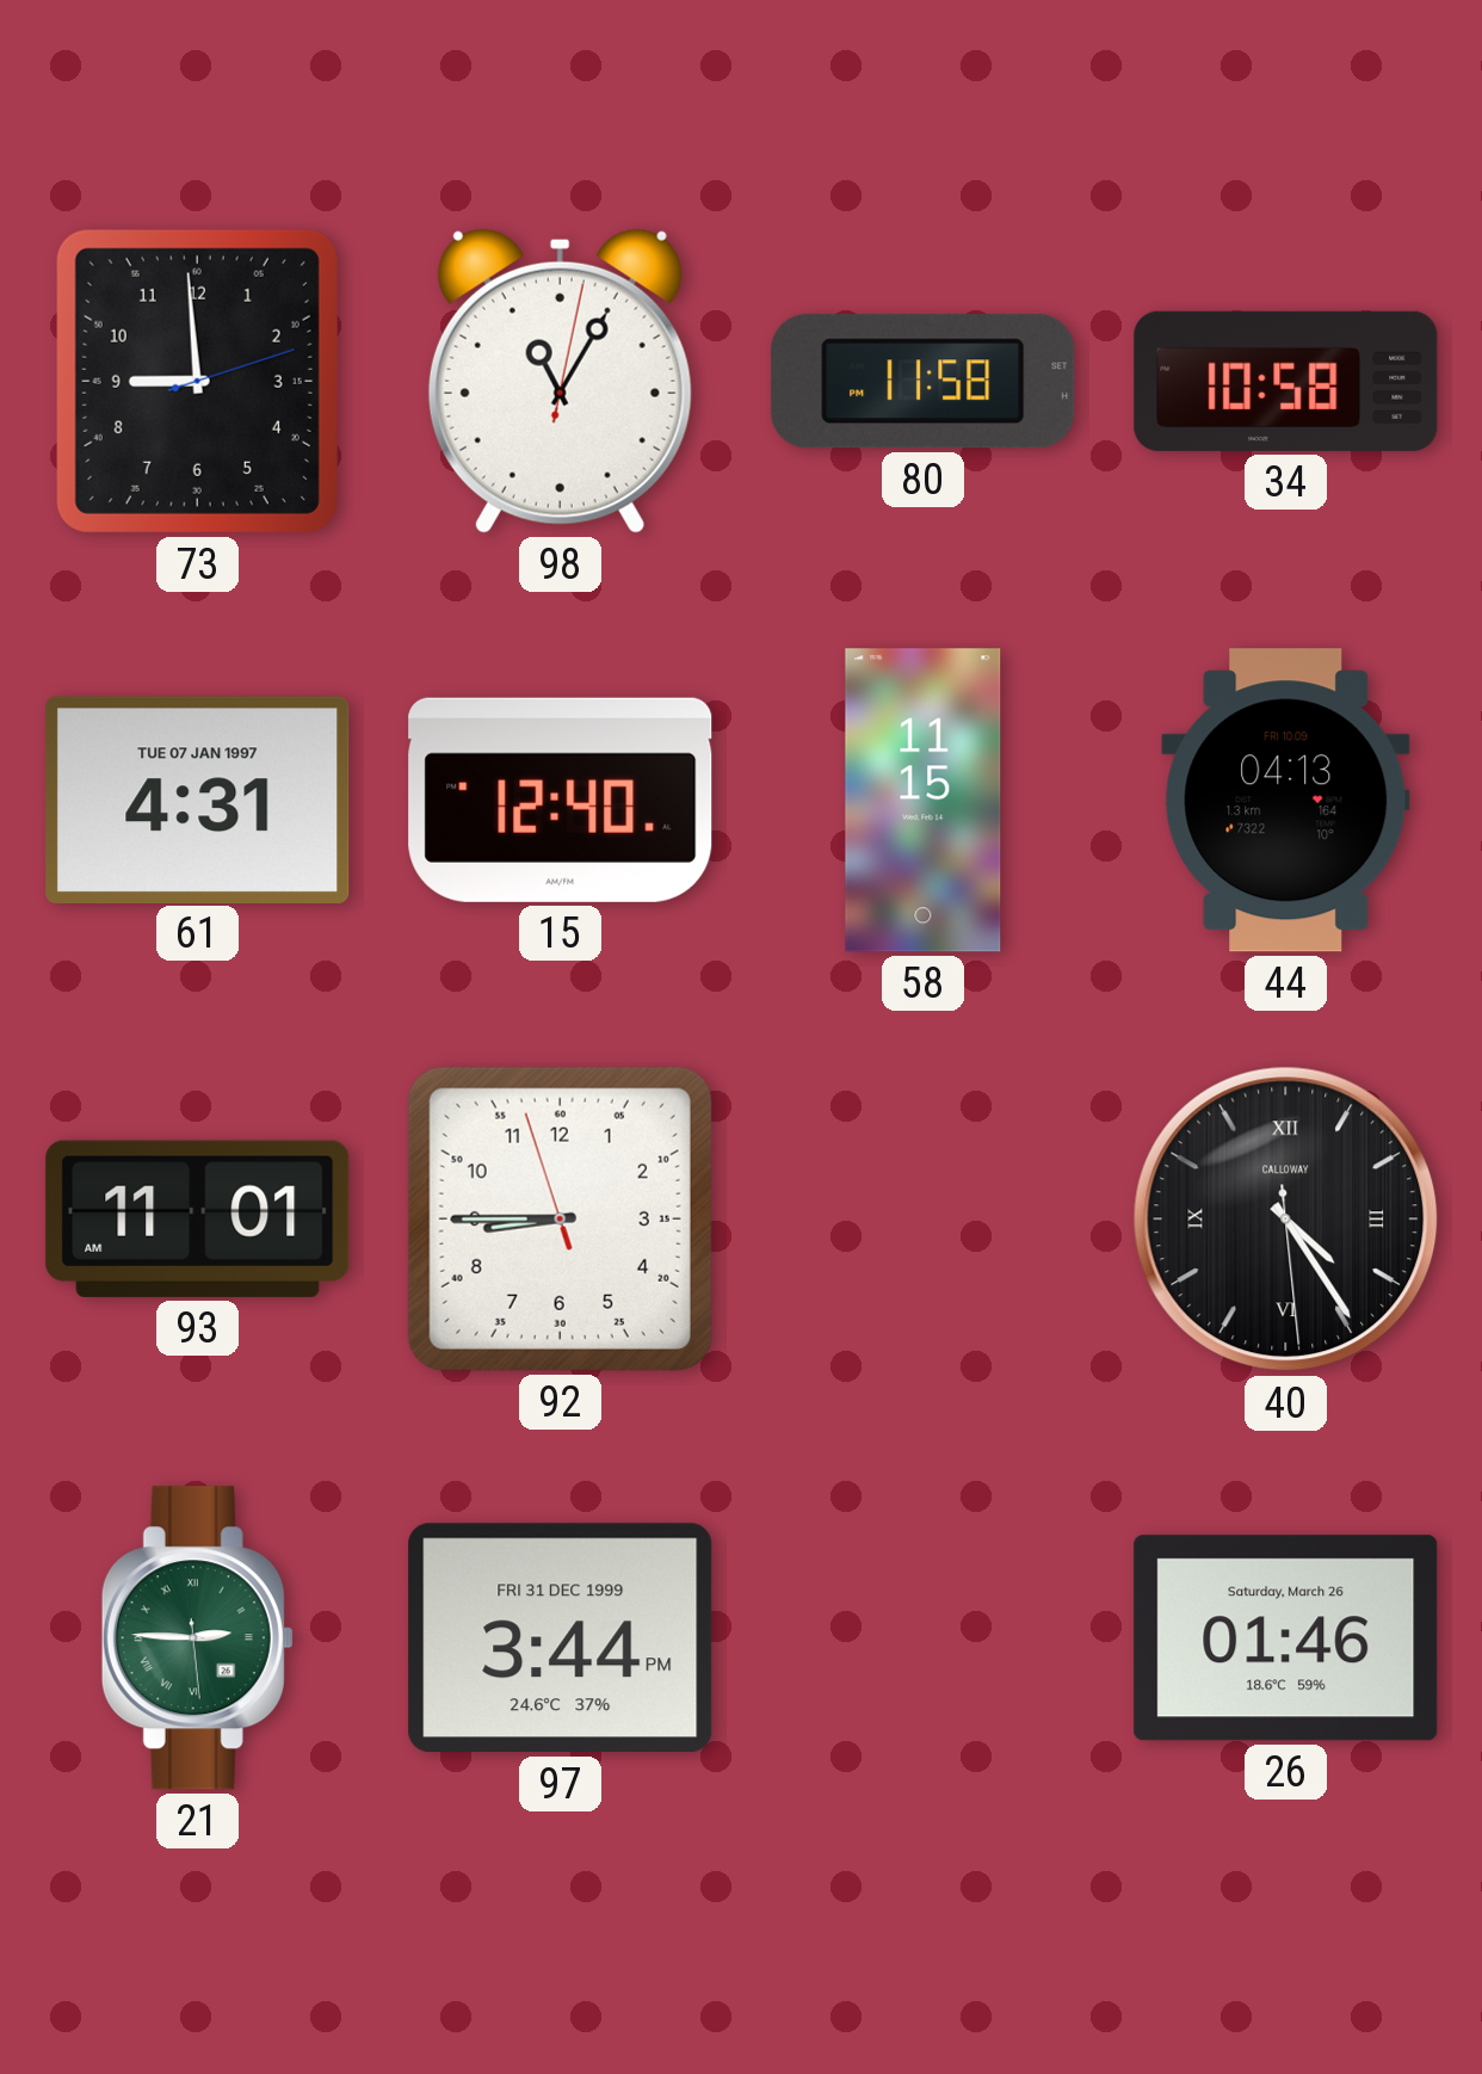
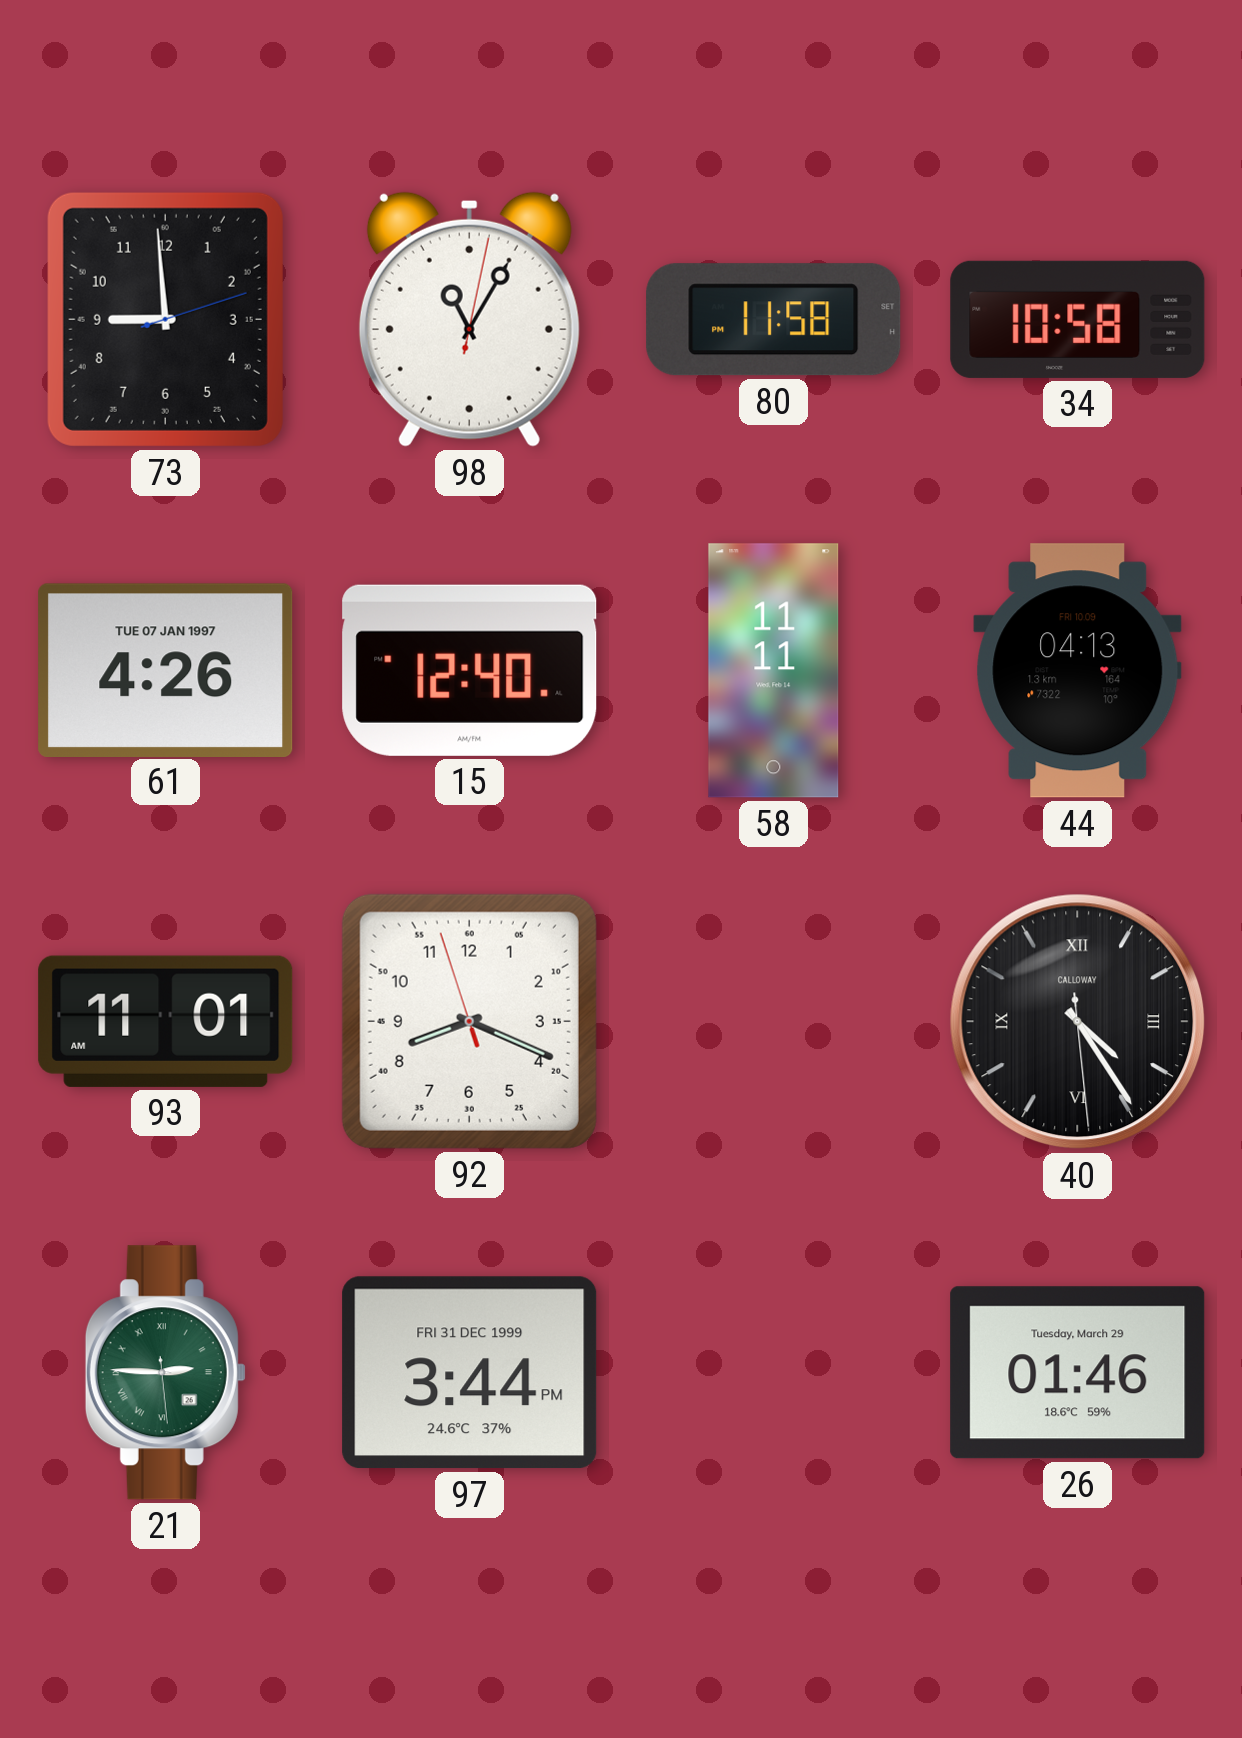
61: 4:31 -> 4:26 (166, 670)
58: 11:15 -> 11:11 (774, 671)
92: 8:44 -> 8:18 (469, 1021)
26 date: Saturday, March 26 -> Tuesday, March 29 (1078, 1373)
